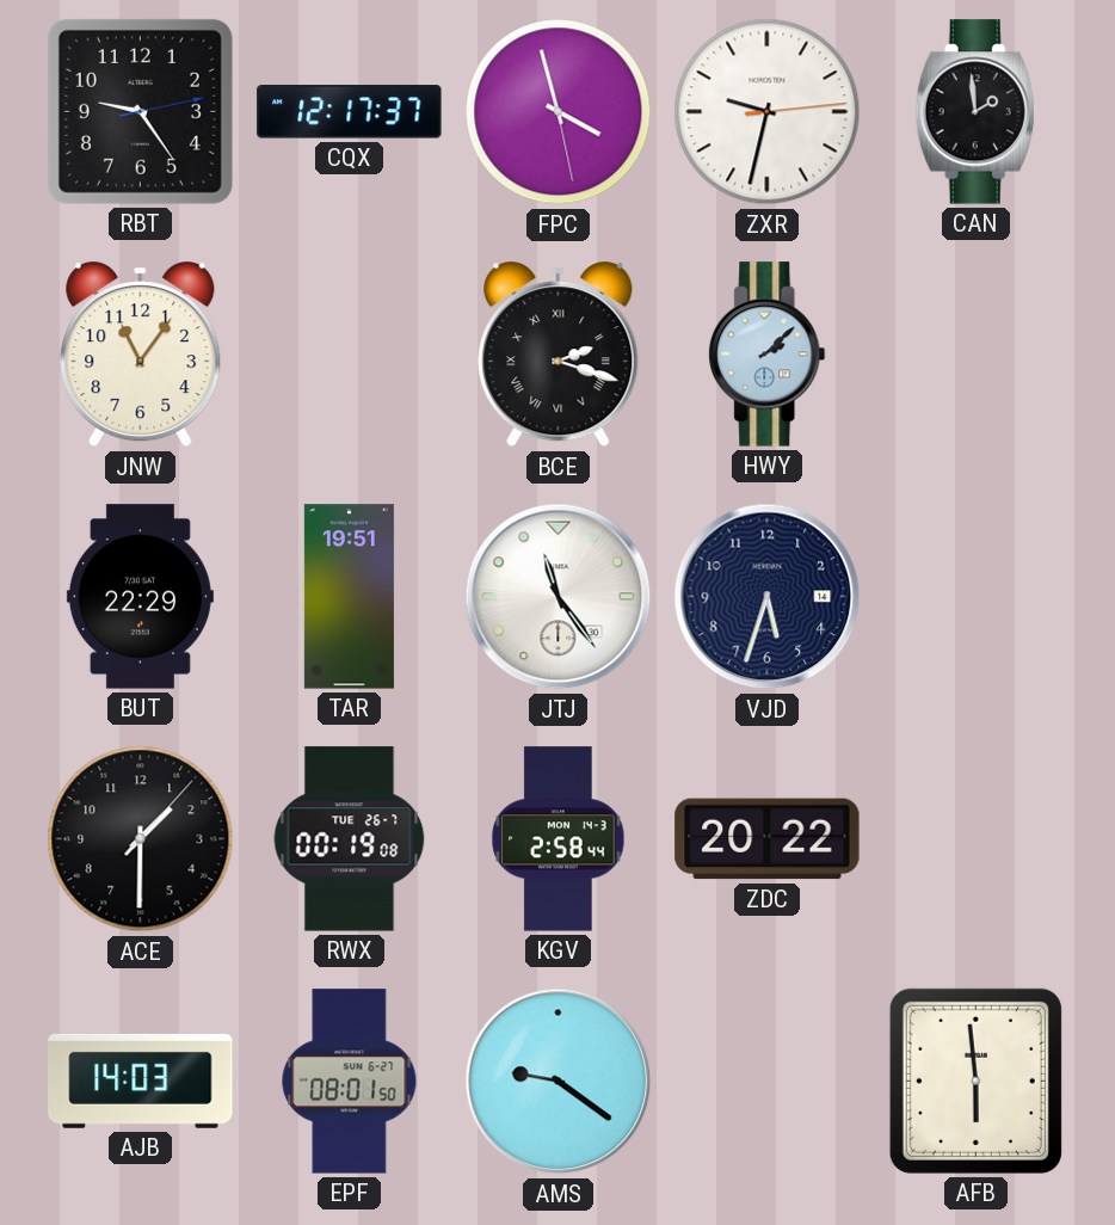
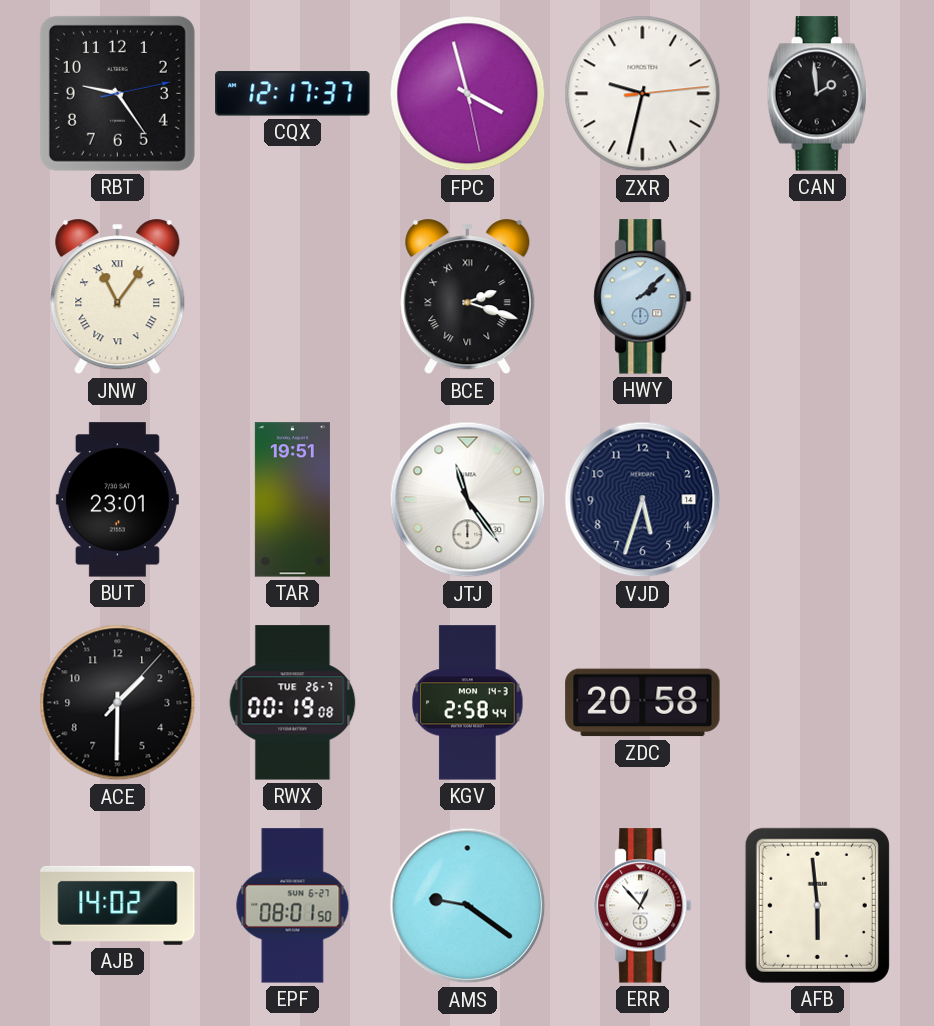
JNW numerals: Arabic -> Roman (118, 297)
BUT: 22:29 -> 23:01 (117, 500)
ZDC: 20:22 -> 20:58 (643, 703)
AJB: 14:03 -> 14:02 (118, 905)
ERR: none -> 12:53 (643, 906)
